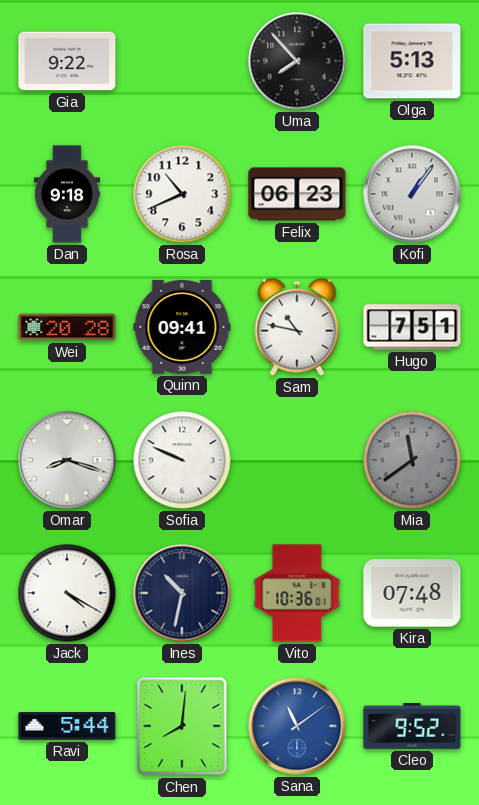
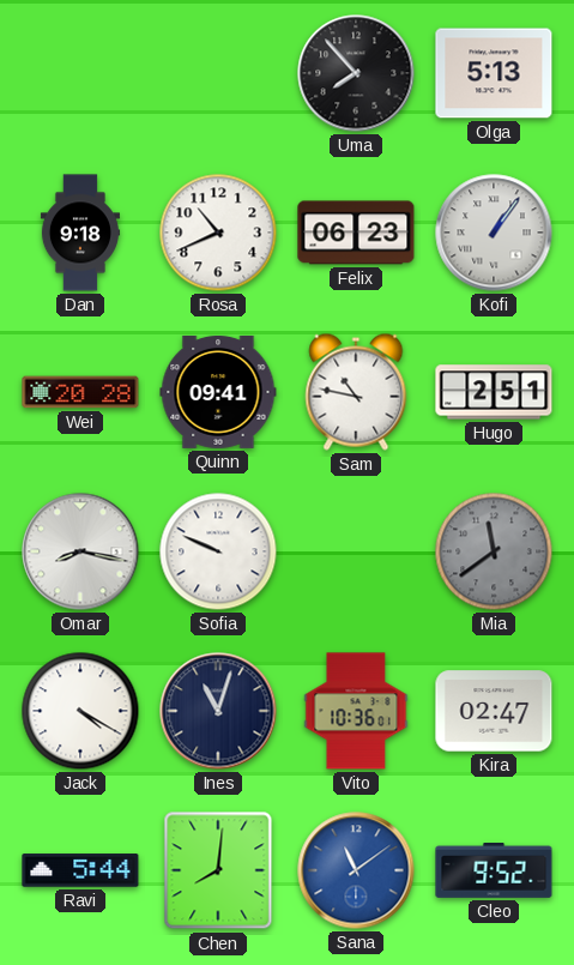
Gia: 9:22 -> none (67, 61)
Hugo: 7:51 -> 2:51 (494, 392)
Omar: 8:18 -> 8:17 (80, 551)
Ines: 10:32 -> 11:03 (218, 711)
Kira: 07:48 -> 02:47 (494, 711)
